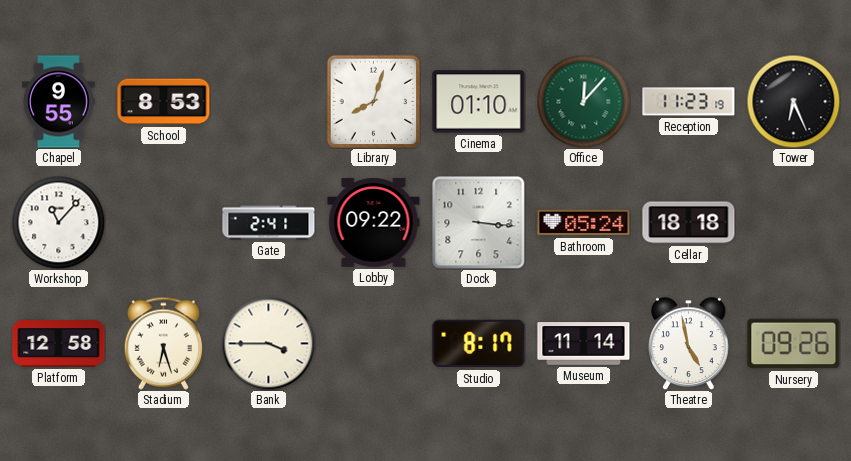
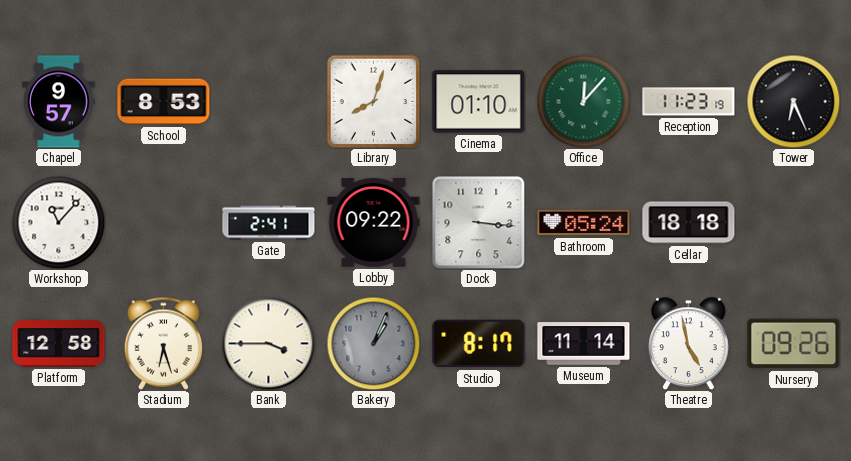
Chapel: 9:55 -> 9:57 (59, 102)
Bakery: none -> 1:04 (373, 343)
